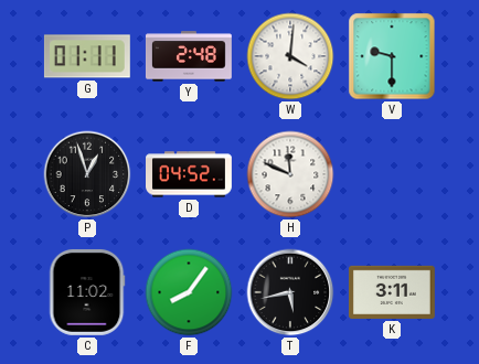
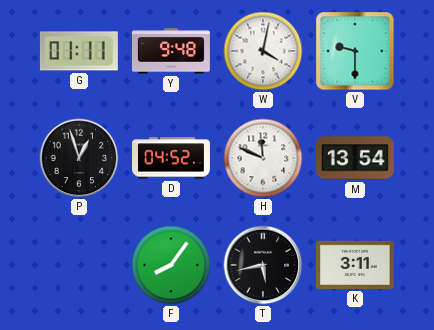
Y: 2:48 -> 9:48 (171, 51)
W: 4:01 -> 4:02 (263, 51)
M: none -> 13:54 (355, 158)
C: 11:02 -> none (87, 292)
